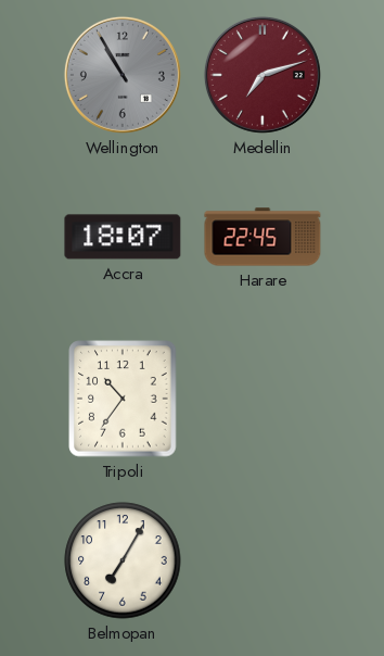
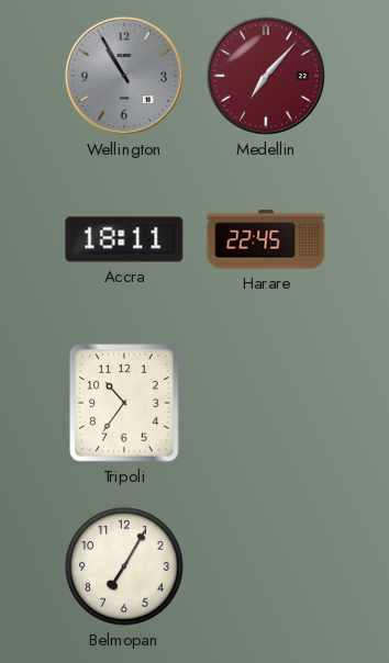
Medellin: 7:12 -> 7:07 (266, 76)
Accra: 18:07 -> 18:11 (124, 239)
